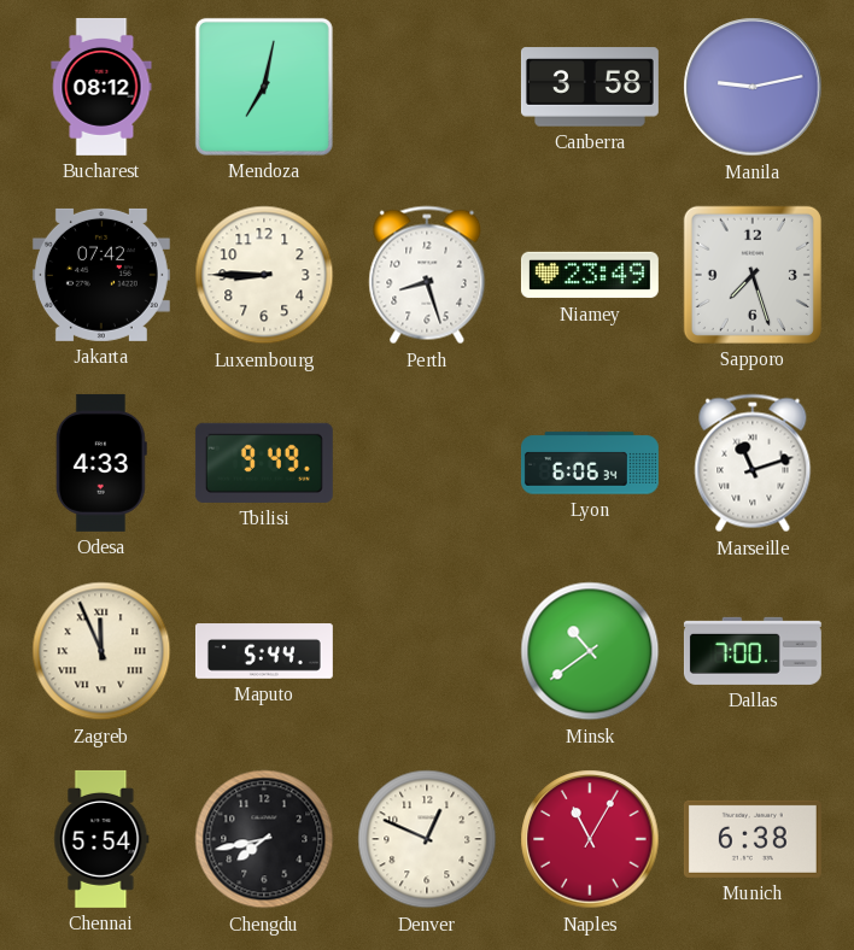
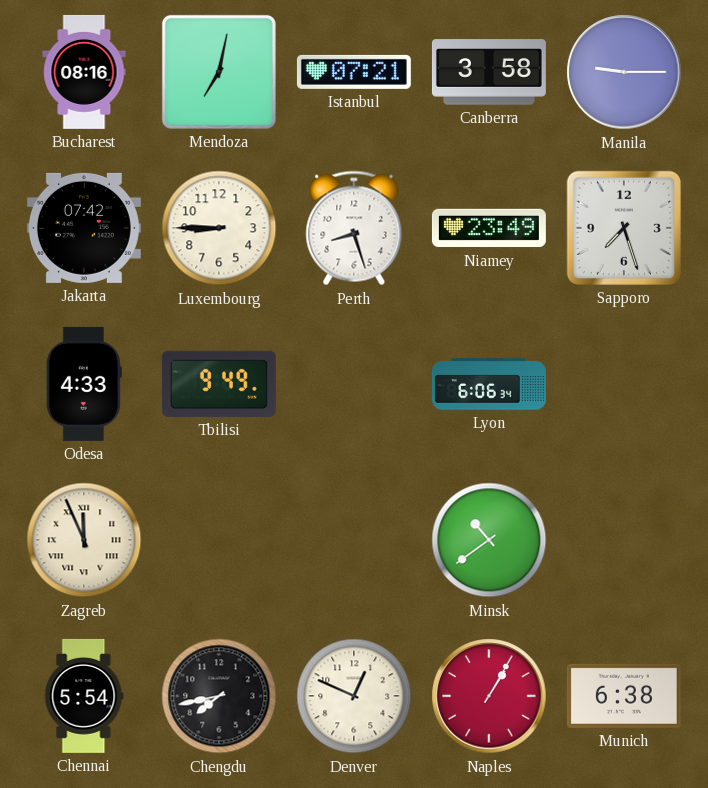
Bucharest: 08:12 -> 08:16 (84, 72)
Istanbul: none -> 07:21 (354, 72)
Manila: 9:13 -> 9:15 (624, 72)
Marseille: 11:12 -> none (753, 463)
Maputo: 5:44 -> none (264, 651)
Dallas: 7:00 -> none (753, 651)
Naples: 11:05 -> 1:05 (489, 696)
